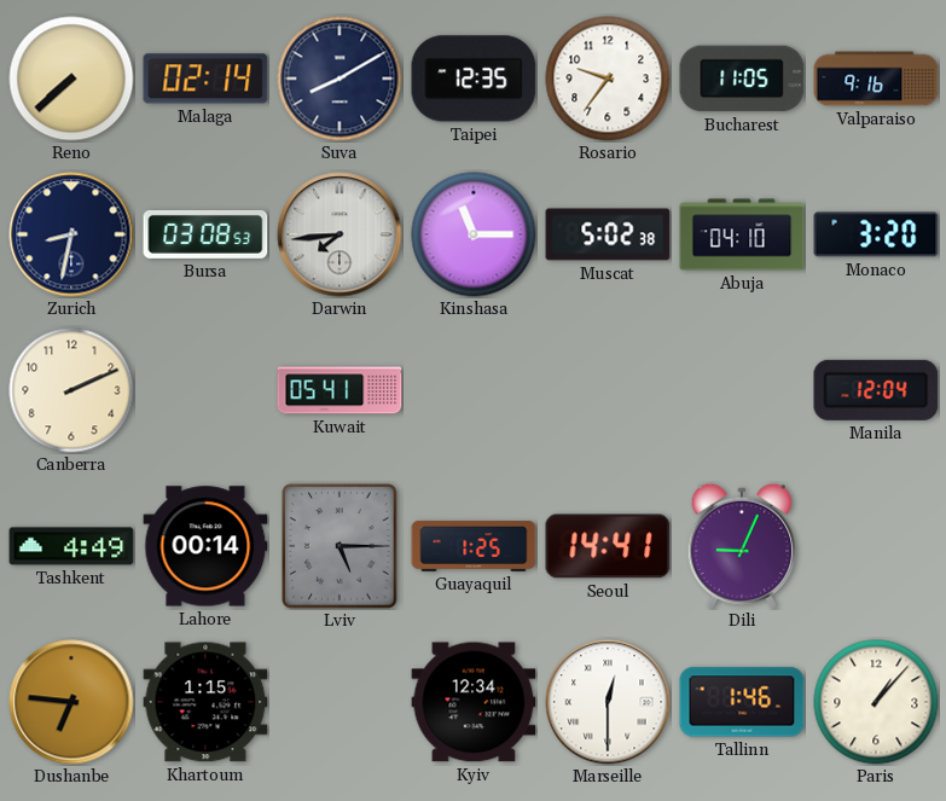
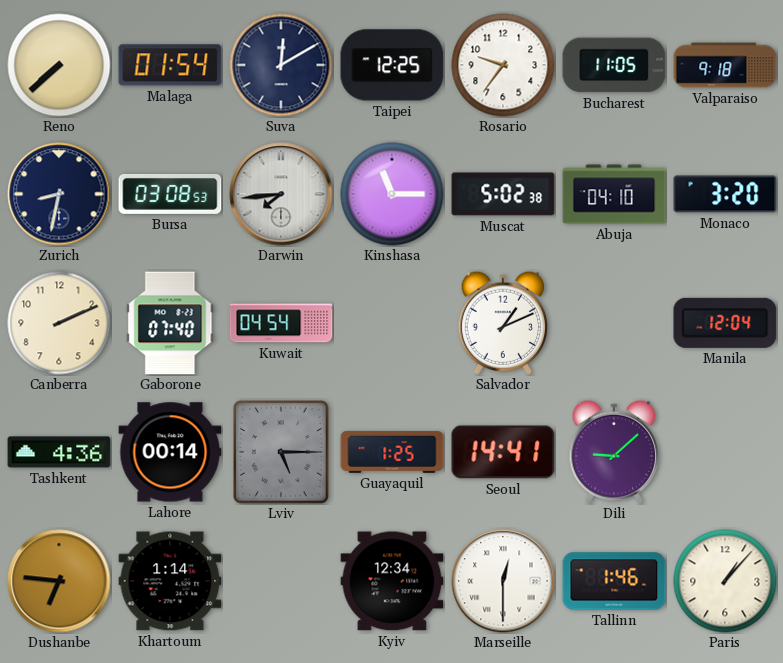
Malaga: 02:14 -> 01:54 (170, 65)
Suva: 8:10 -> 12:10 (281, 65)
Taipei: 12:35 -> 12:25 (392, 65)
Valparaiso: 9:16 -> 9:18 (725, 65)
Gaborone: none -> 07:40 (170, 323)
Kuwait: 05:41 -> 04:54 (281, 323)
Salvador: none -> 1:11 (502, 323)
Tashkent: 4:49 -> 4:36 (59, 452)
Dili: 9:04 -> 9:08 (613, 452)
Khartoum: 1:15 -> 1:14 (170, 581)
